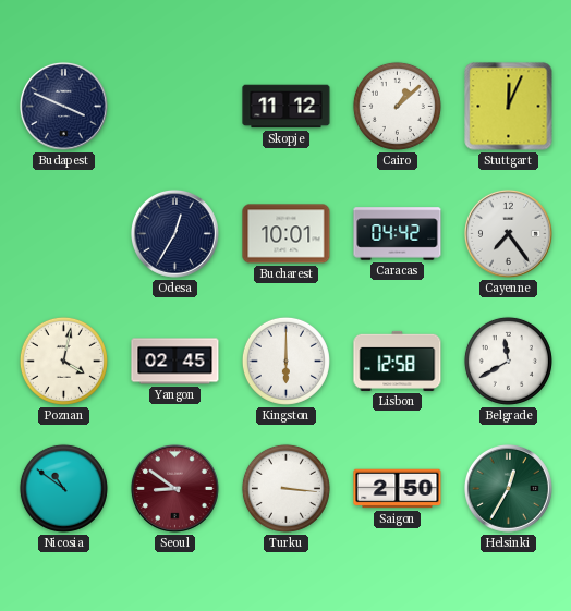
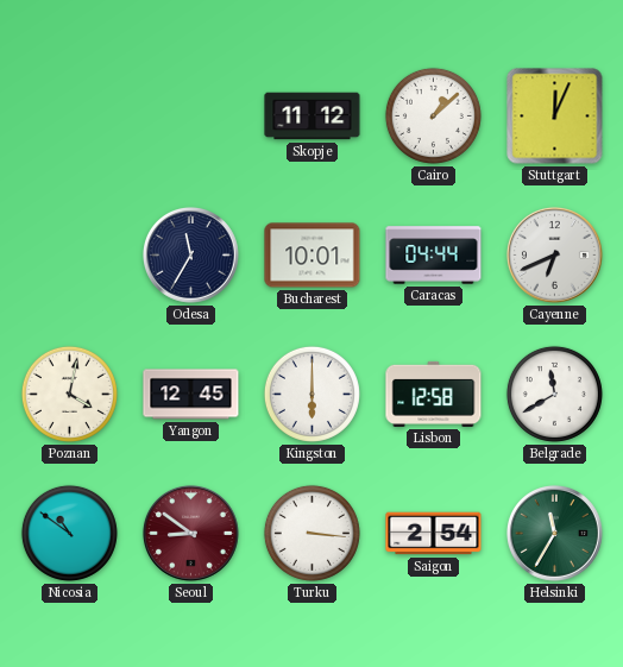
Budapest: 3:49 -> none (64, 107)
Odesa: 12:35 -> 11:35 (191, 256)
Caracas: 04:42 -> 04:44 (434, 256)
Cayenne: 7:24 -> 6:41 (555, 256)
Yangon: 02:45 -> 12:45 (191, 395)
Saigon: 2:50 -> 2:54 (434, 534)
Helsinki: 12:35 -> 11:35 (555, 534)
